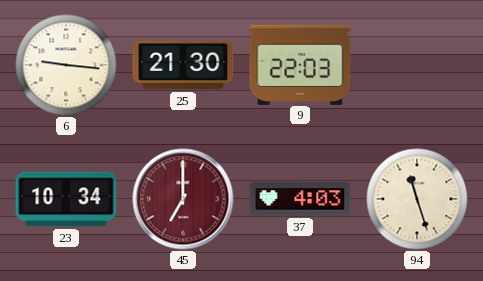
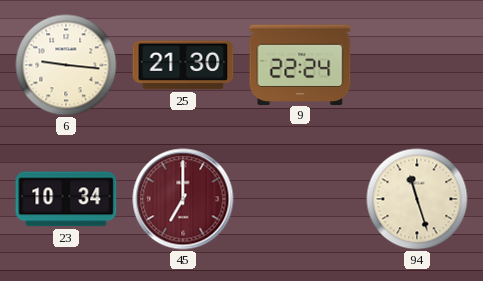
9: 22:03 -> 22:24 (300, 64)
37: 4:03 -> none (300, 199)
